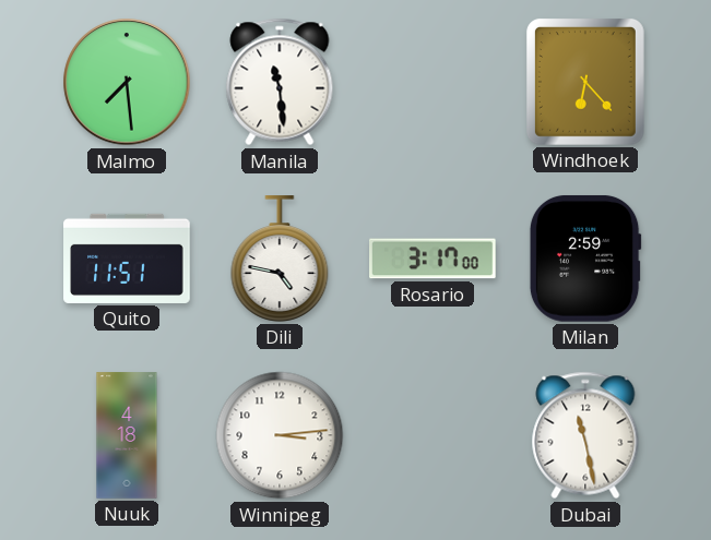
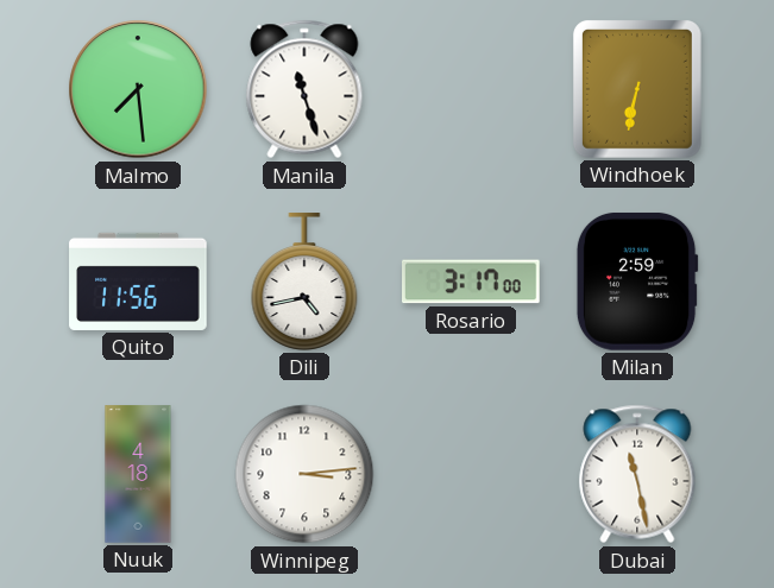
Manila: 11:29 -> 11:27 (304, 89)
Windhoek: 6:23 -> 6:32 (637, 89)
Quito: 11:51 -> 11:56 (138, 282)
Dili: 4:47 -> 4:43 (304, 282)
